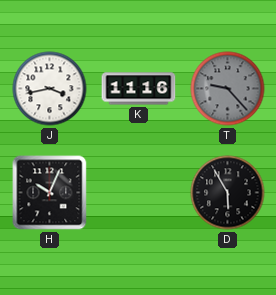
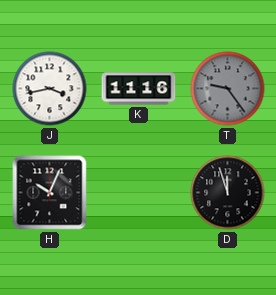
T: 9:23 -> 9:24 (228, 89)
D: 5:55 -> 11:57 (228, 193)
